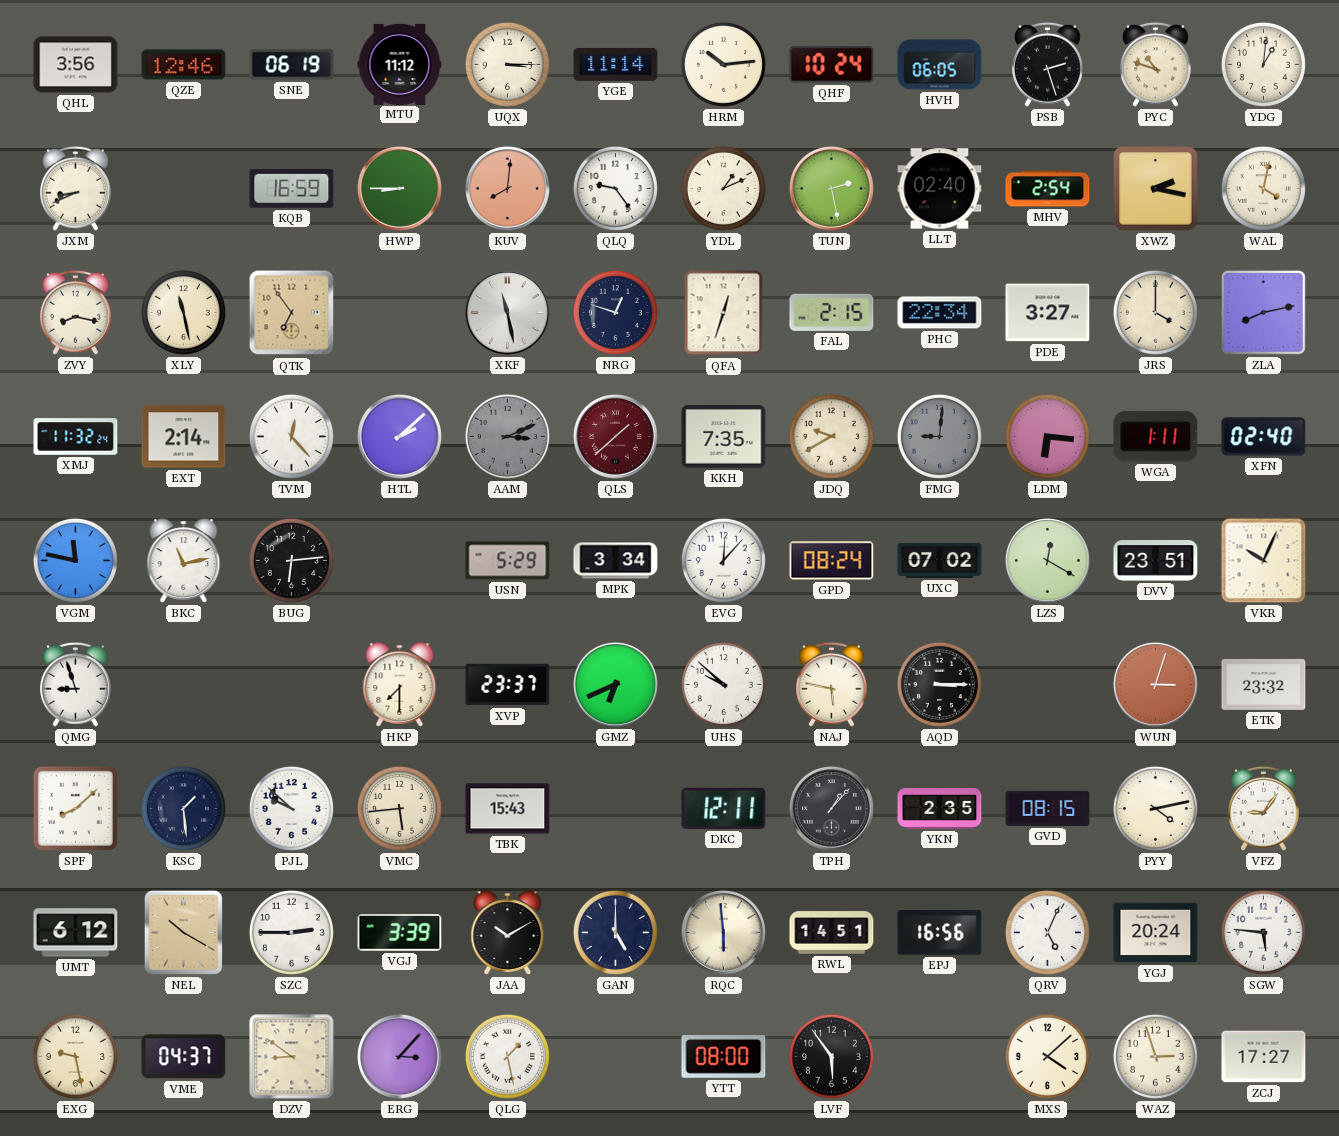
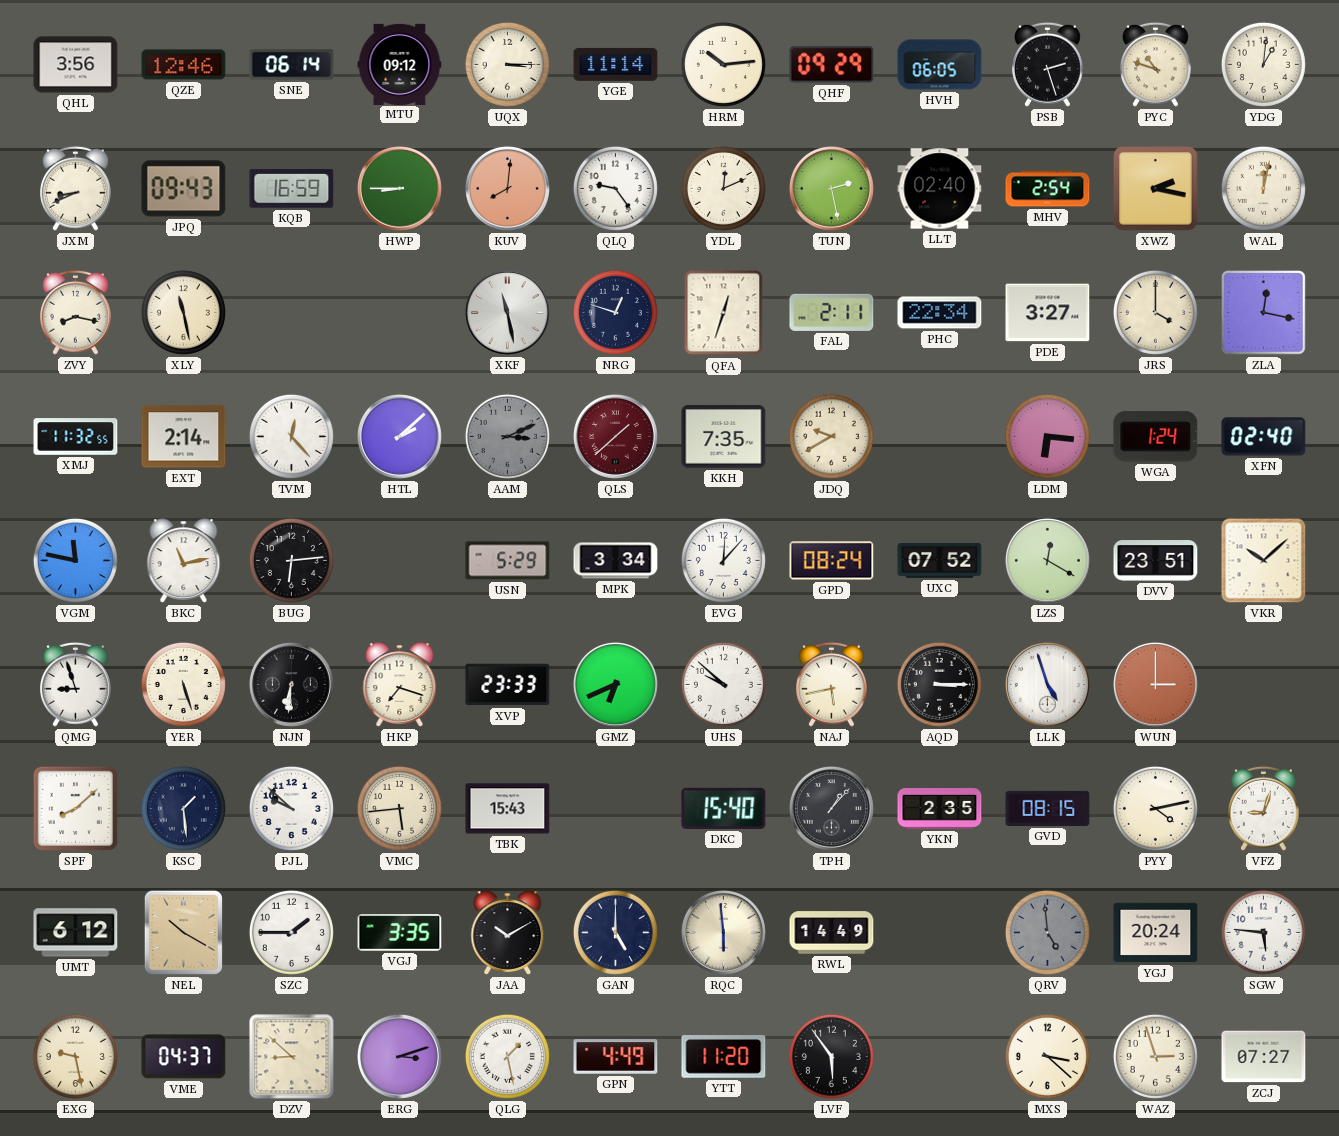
SNE: 06:19 -> 06:14 (292, 65)
MTU: 11:12 -> 09:12 (400, 64)
QHF: 10:24 -> 09:29 (832, 65)
JPQ: none -> 09:43 (184, 189)
YDL: 1:11 -> 12:11 (723, 188)
WAL: 4:02 -> 12:02 (1263, 188)
QTK: 6:54 -> none (292, 313)
FAL: 2:15 -> 2:11 (832, 312)
ZLA: 8:13 -> 12:17 (1264, 313)
XMJ: 11:32:24 -> 11:32:55 (76, 437)
FMG: 9:01 -> none (939, 436)
WGA: 1:11 -> 1:24 (1156, 437)
UXC: 07:02 -> 07:52 (940, 560)
VKR: 10:04 -> 10:08 (1264, 561)
YER: none -> 5:27 (183, 684)
NJN: none -> 6:31 (291, 684)
HKP: 7:30 -> 7:18 (400, 685)
XVP: 23:37 -> 23:33 (508, 685)
NAJ: 5:47 -> 5:43 (832, 684)
LLK: none -> 4:57 (1047, 684)
WUN: 3:03 -> 3:00 (1155, 684)
ETK: 23:32 -> none (1264, 684)
DKC: 12:11 -> 15:40 (724, 808)
VFZ: 9:06 -> 9:03 (1264, 808)
SZC: 2:45 -> 1:45 (291, 932)
VGJ: 3:39 -> 3:35 (400, 933)
RWL: 14:51 -> 14:49 (832, 933)
EPJ: 16:56 -> none (940, 933)
QRV: 5:04 -> 4:59 (1047, 932)
QRV dial: white -> grey (1047, 932)
DZV: 8:51 -> 8:52 (292, 1057)
ERG: 3:07 -> 3:12 (399, 1056)
GPN: none -> 4:49 (616, 1057)
YTT: 08:00 -> 11:20 (724, 1057)
MXS: 4:08 -> 3:22 (1047, 1056)
ZCJ: 17:27 -> 07:27 (1264, 1057)
